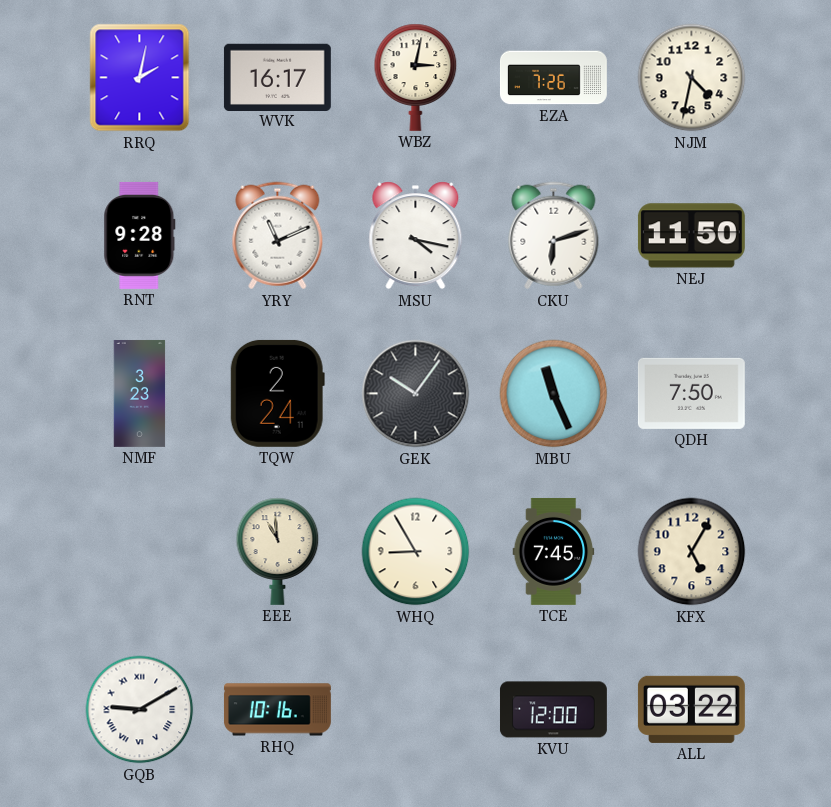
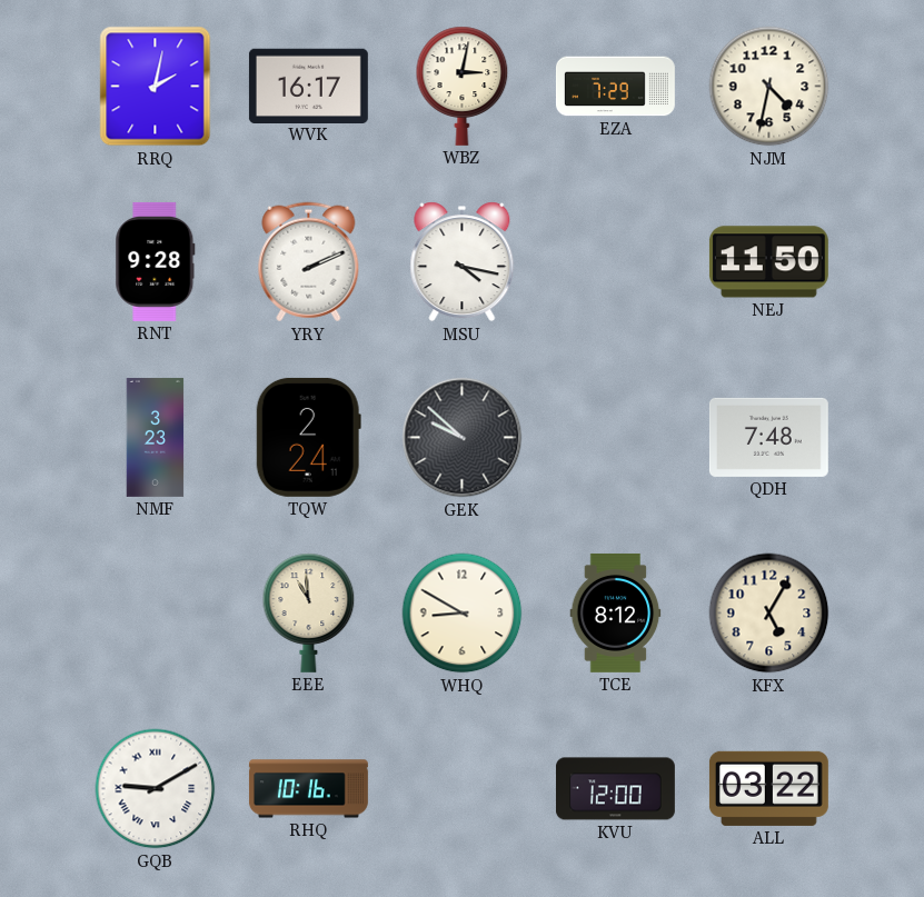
EZA: 7:26 -> 7:29 (615, 87)
YRY: 11:11 -> 2:11 (309, 262)
CKU: 6:12 -> none (554, 236)
GEK: 10:06 -> 9:52 (463, 438)
MBU: 11:26 -> none (554, 394)
QDH: 7:50 -> 7:48 (768, 437)
WHQ: 8:55 -> 8:50 (463, 614)
TCE: 7:45 -> 8:12 (616, 612)
